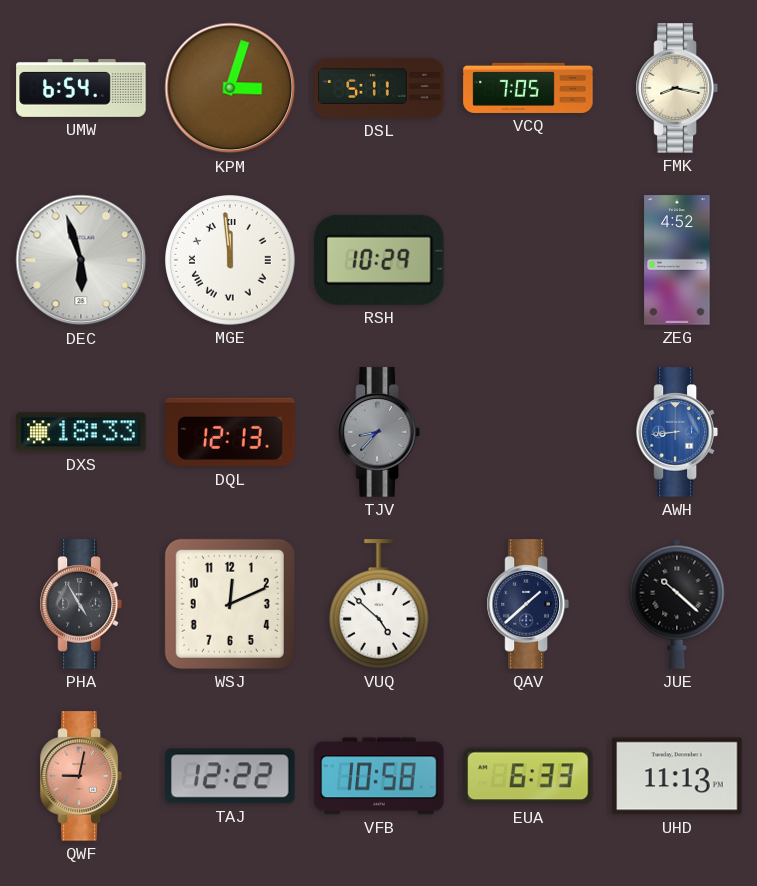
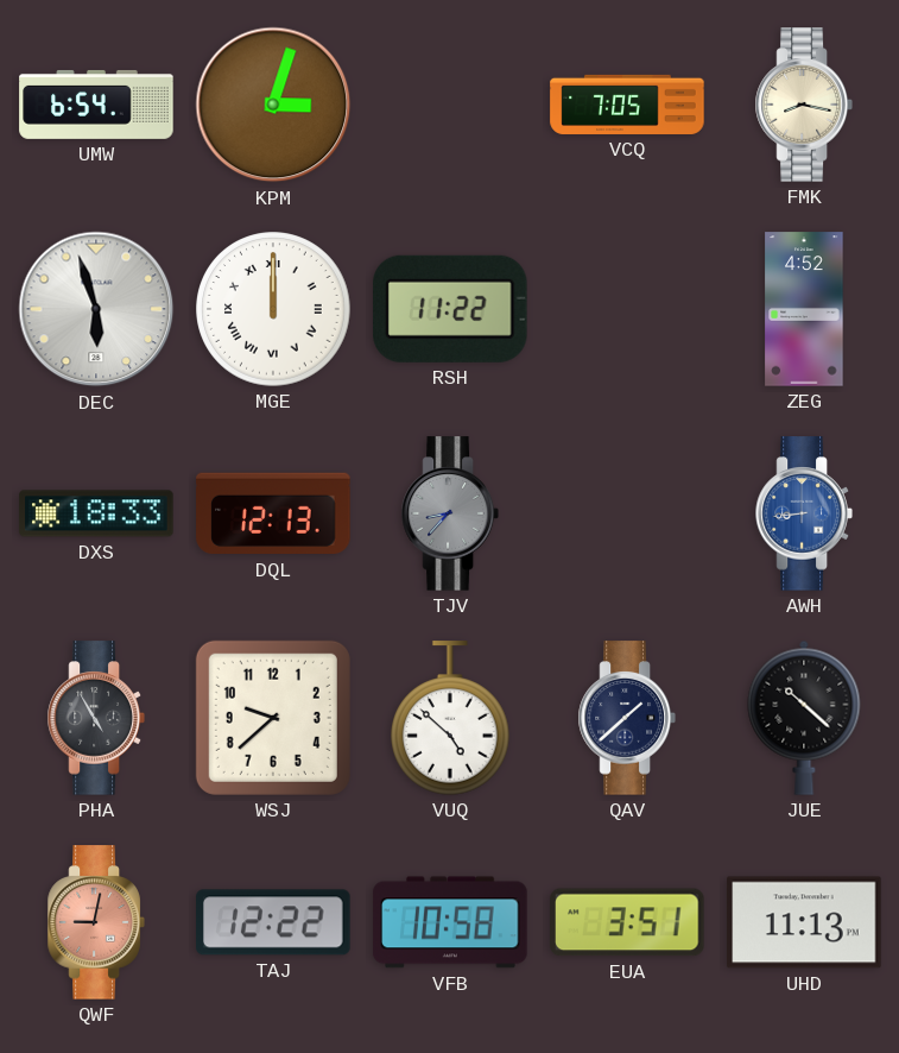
DSL: 5:11 -> none (379, 88)
MGE: 11:59 -> 12:00 (273, 309)
RSH: 10:29 -> 11:22 (451, 309)
WSJ: 12:11 -> 9:38 (273, 718)
EUA: 6:33 -> 3:51 (627, 922)
